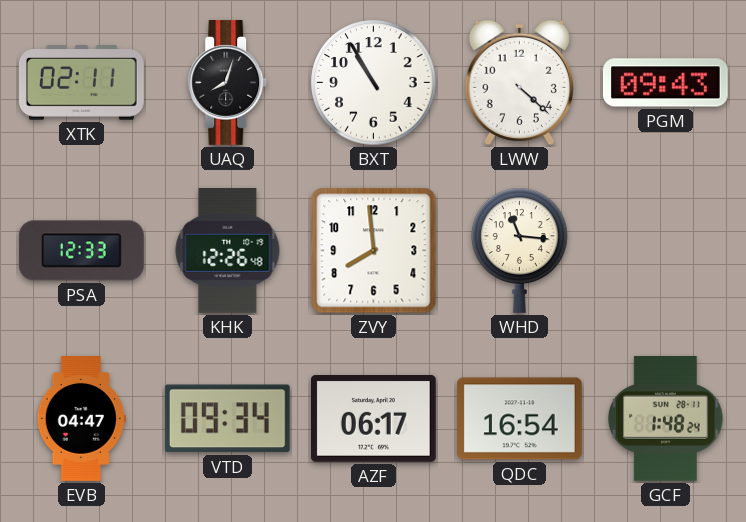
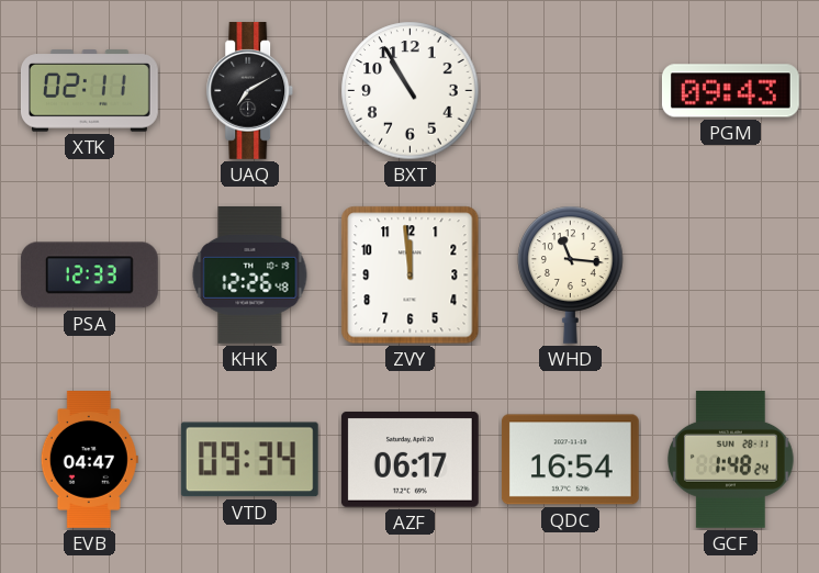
UAQ: 8:03 -> 7:10 (250, 91)
LWW: 4:22 -> none (519, 83)
ZVY: 7:59 -> 11:59 (411, 276)
